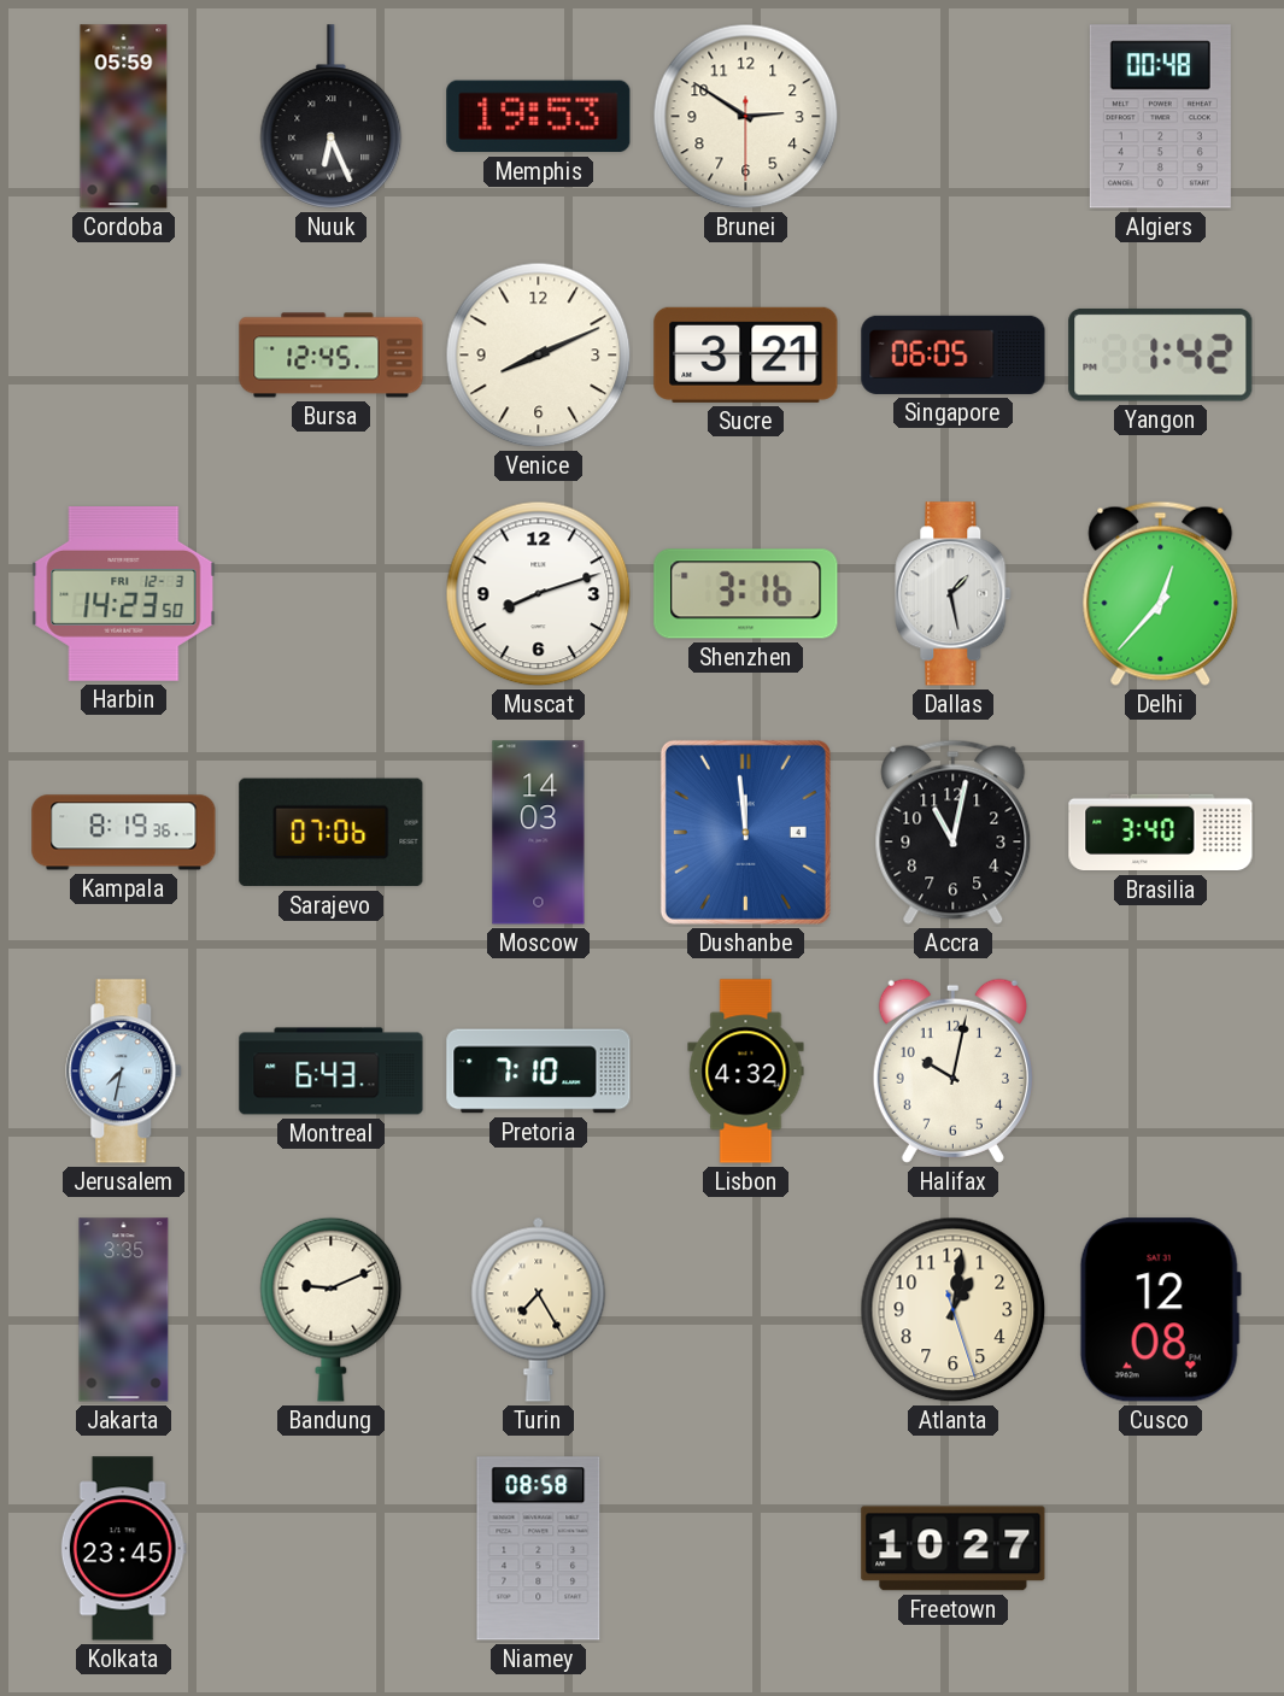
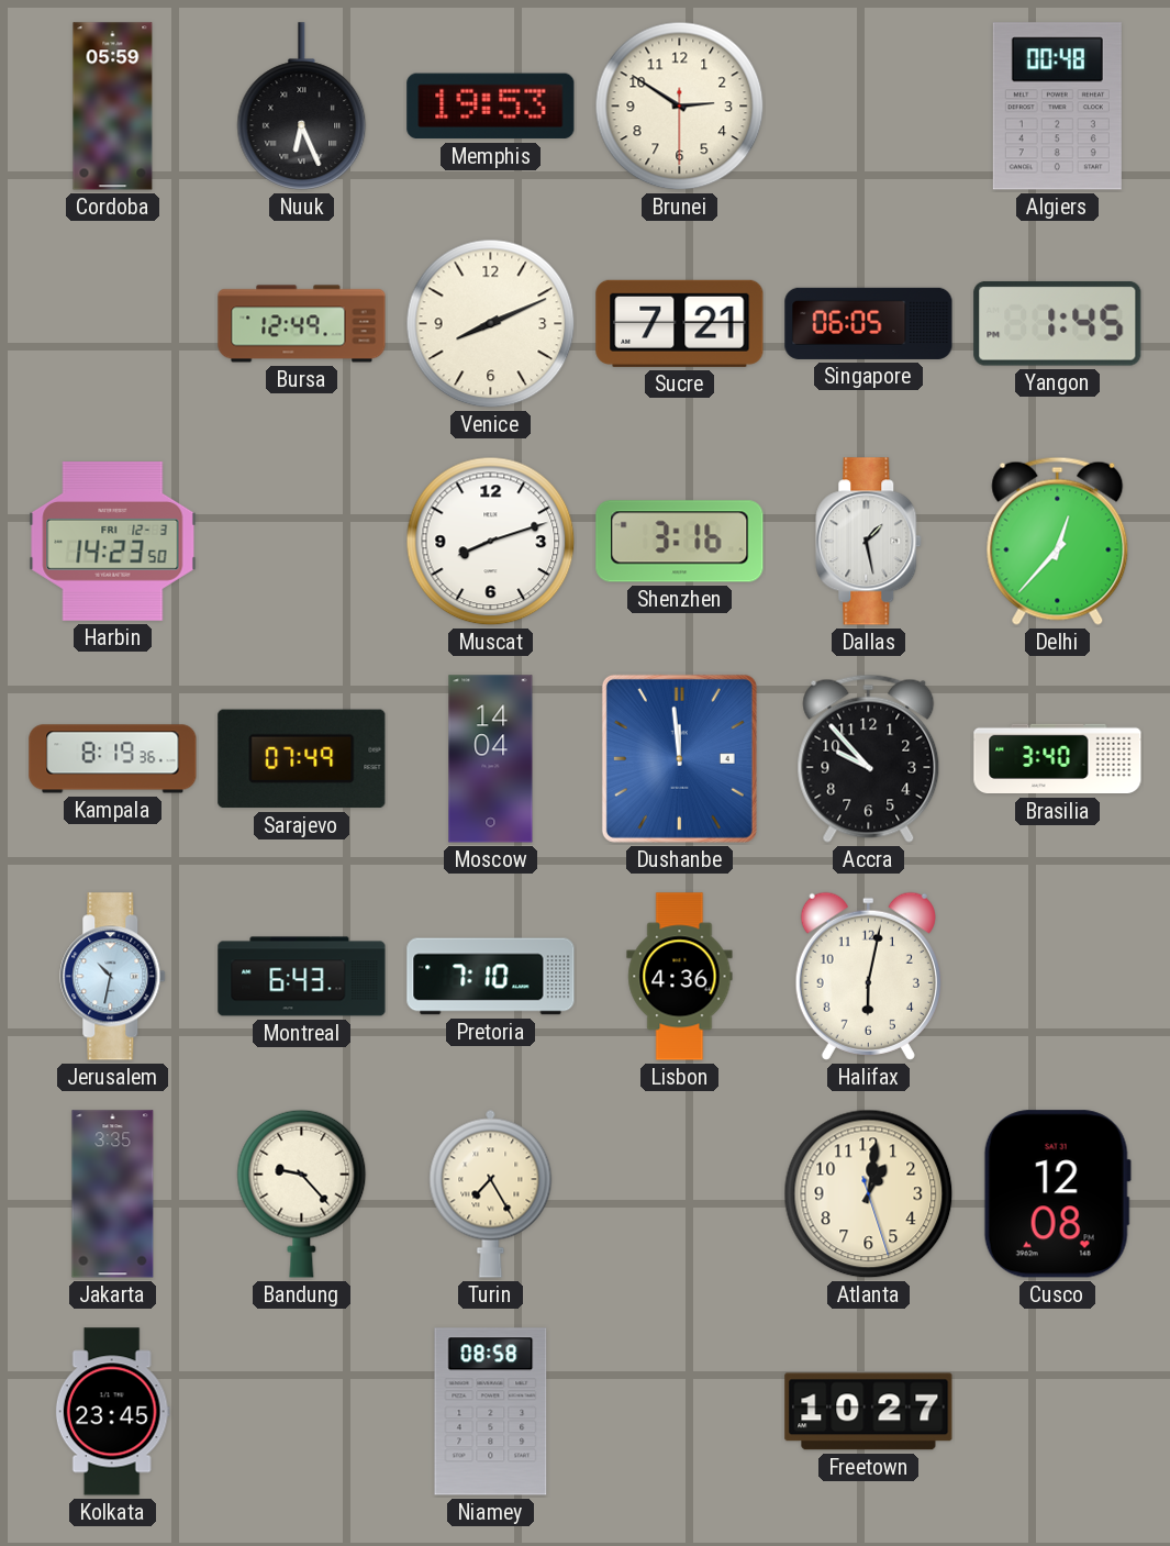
Bursa: 12:45 -> 12:49 (302, 324)
Sucre: 3:21 -> 7:21 (680, 323)
Yangon: 1:42 -> 1:45 (1058, 323)
Sarajevo: 07:06 -> 07:49 (302, 759)
Moscow: 14:03 -> 14:04 (491, 759)
Accra: 11:02 -> 9:53 (869, 758)
Jerusalem: 7:32 -> 10:32 (113, 977)
Lisbon: 4:32 -> 4:36 (680, 977)
Halifax: 10:02 -> 6:02 (868, 976)
Bandung: 9:11 -> 9:23 (302, 1193)
